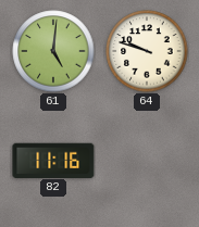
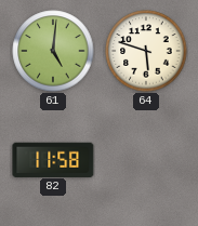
64: 9:48 -> 5:48 (146, 51)
82: 11:16 -> 11:58 (53, 159)
